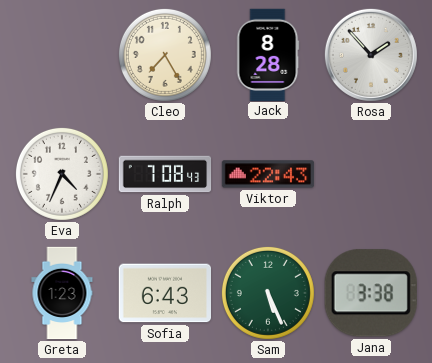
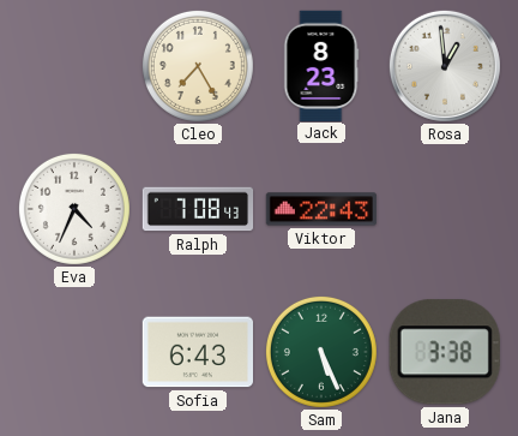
Jack: 8:28 -> 8:23 (321, 65)
Rosa: 1:53 -> 12:59 (445, 66)
Greta: 1:23 -> none (62, 293)
